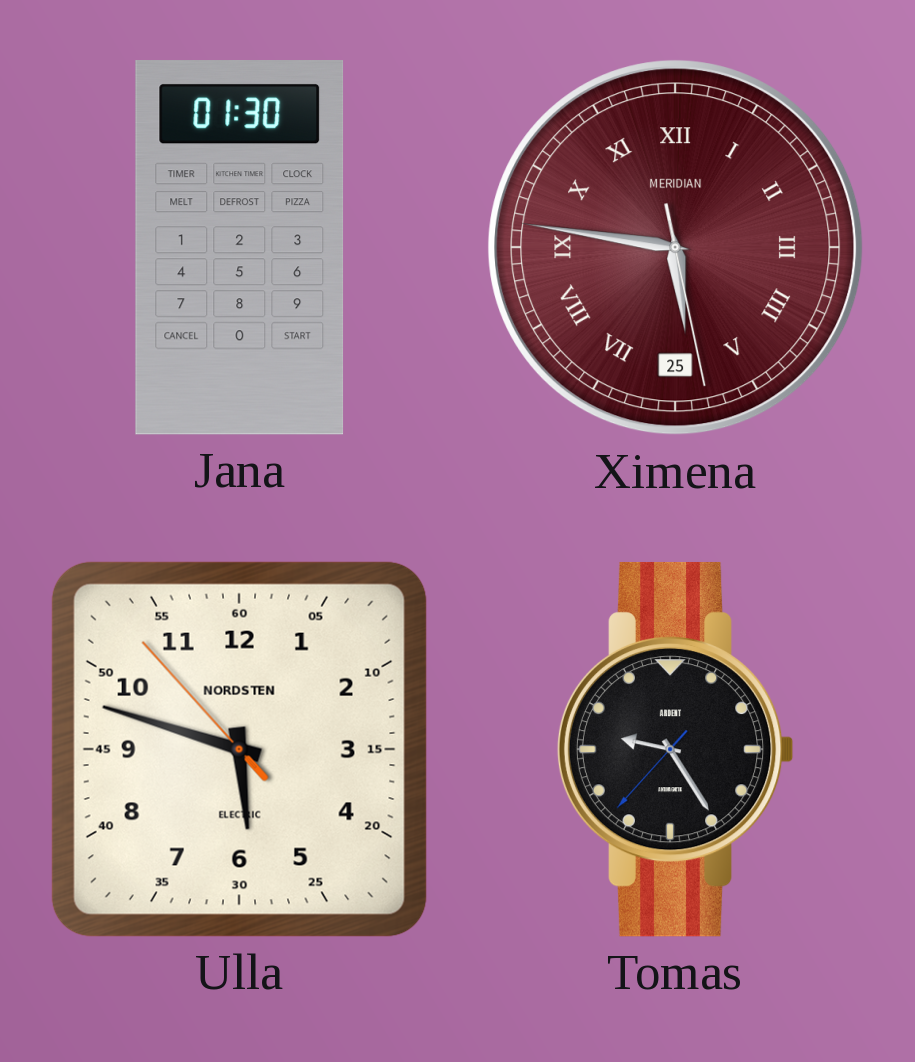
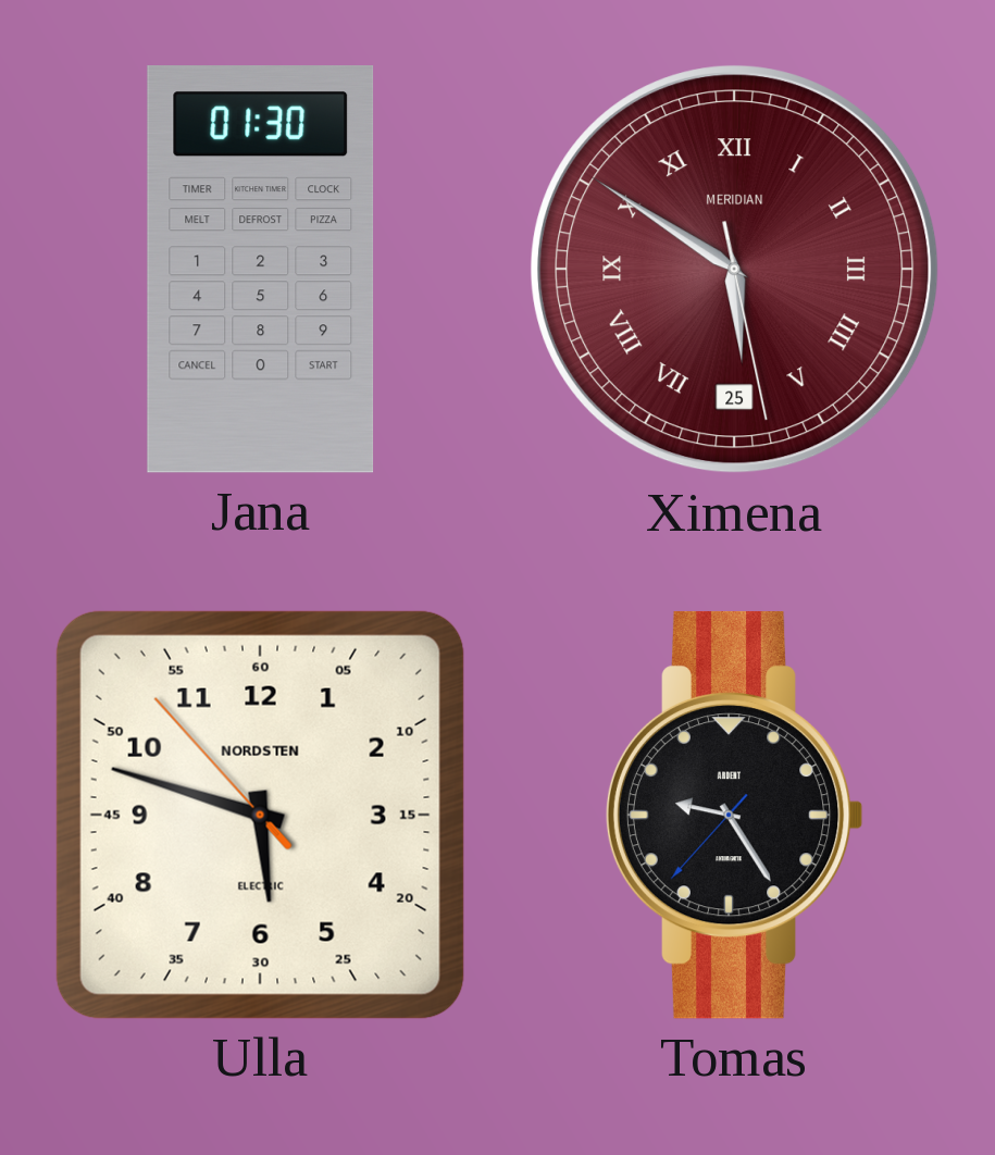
Ximena: 5:46 -> 5:50 (735, 270)
